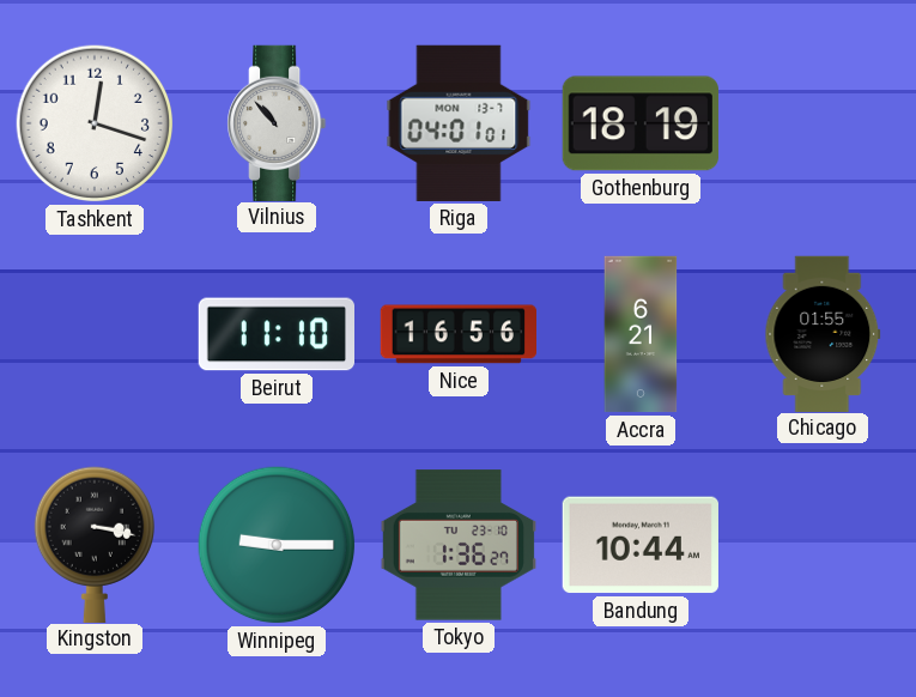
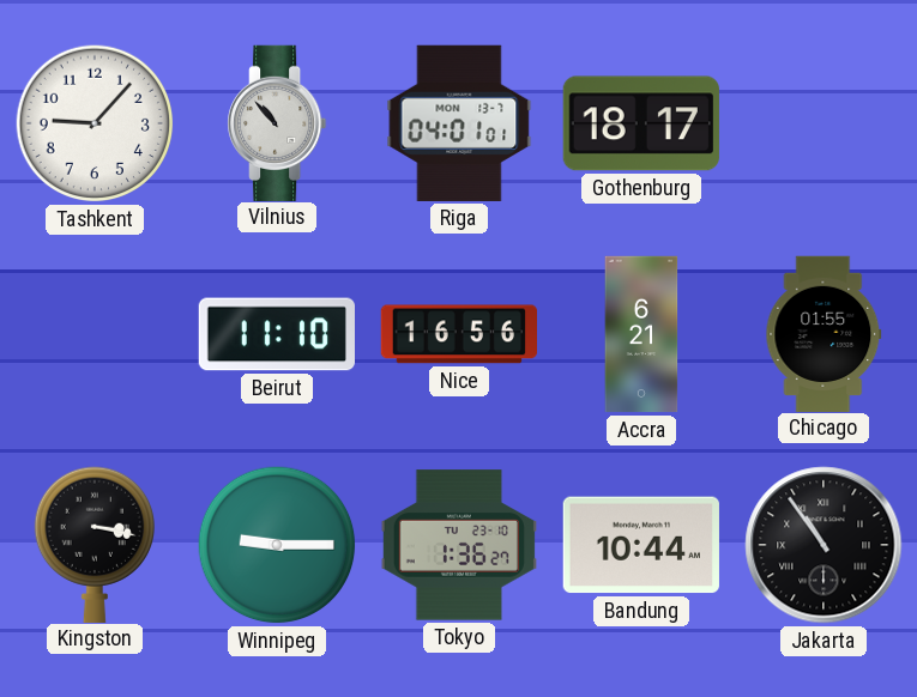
Tashkent: 12:18 -> 9:07 (95, 123)
Gothenburg: 18:19 -> 18:17 (641, 123)
Jakarta: none -> 10:54 (824, 545)
